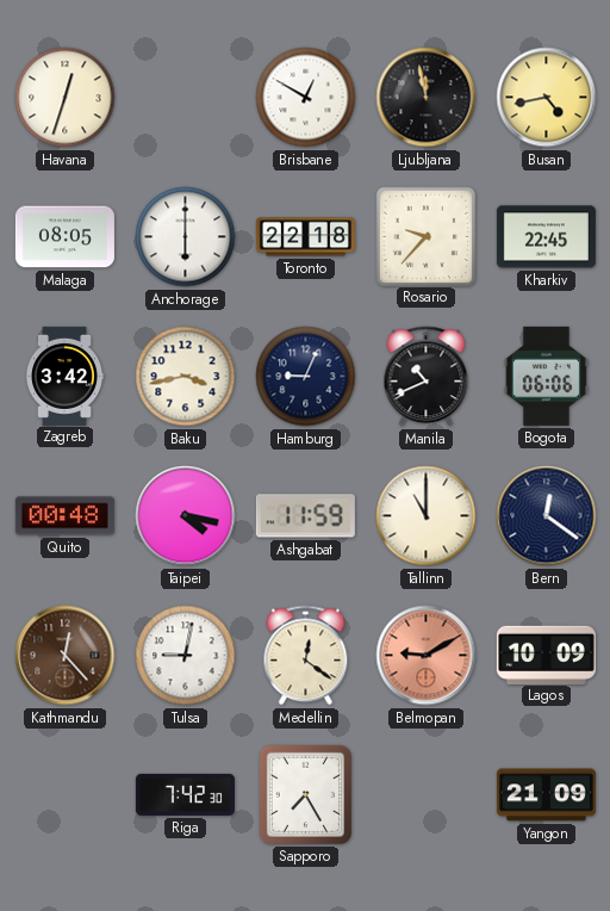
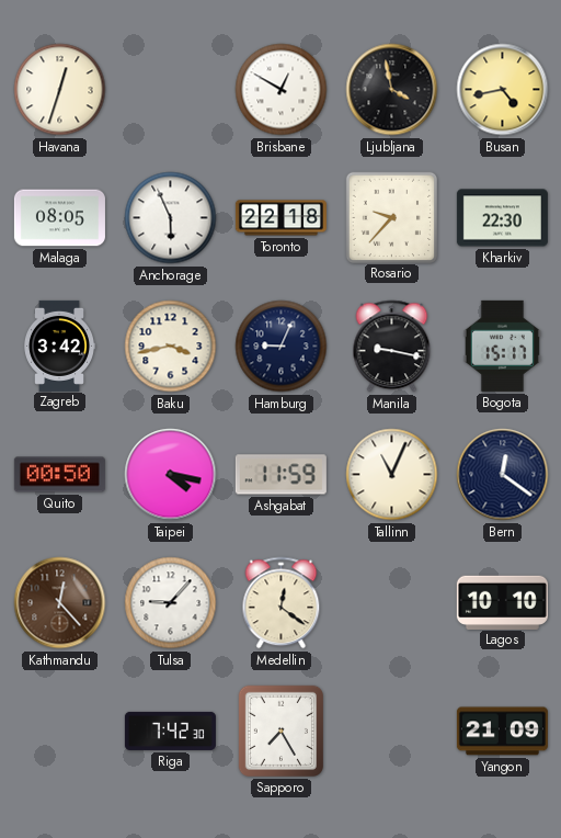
Ljubljana: 11:58 -> 3:58 (392, 90)
Anchorage: 6:00 -> 5:56 (171, 218)
Kharkiv: 22:45 -> 22:30 (502, 218)
Manila: 10:41 -> 9:17 (392, 347)
Bogota: 06:06 -> 15:17 (502, 346)
Quito: 00:48 -> 00:50 (59, 475)
Tallinn: 11:00 -> 11:04 (392, 475)
Tulsa: 9:02 -> 9:07 (171, 603)
Belmopan: 9:10 -> none (427, 656)
Lagos: 10:09 -> 10:10 (502, 602)
